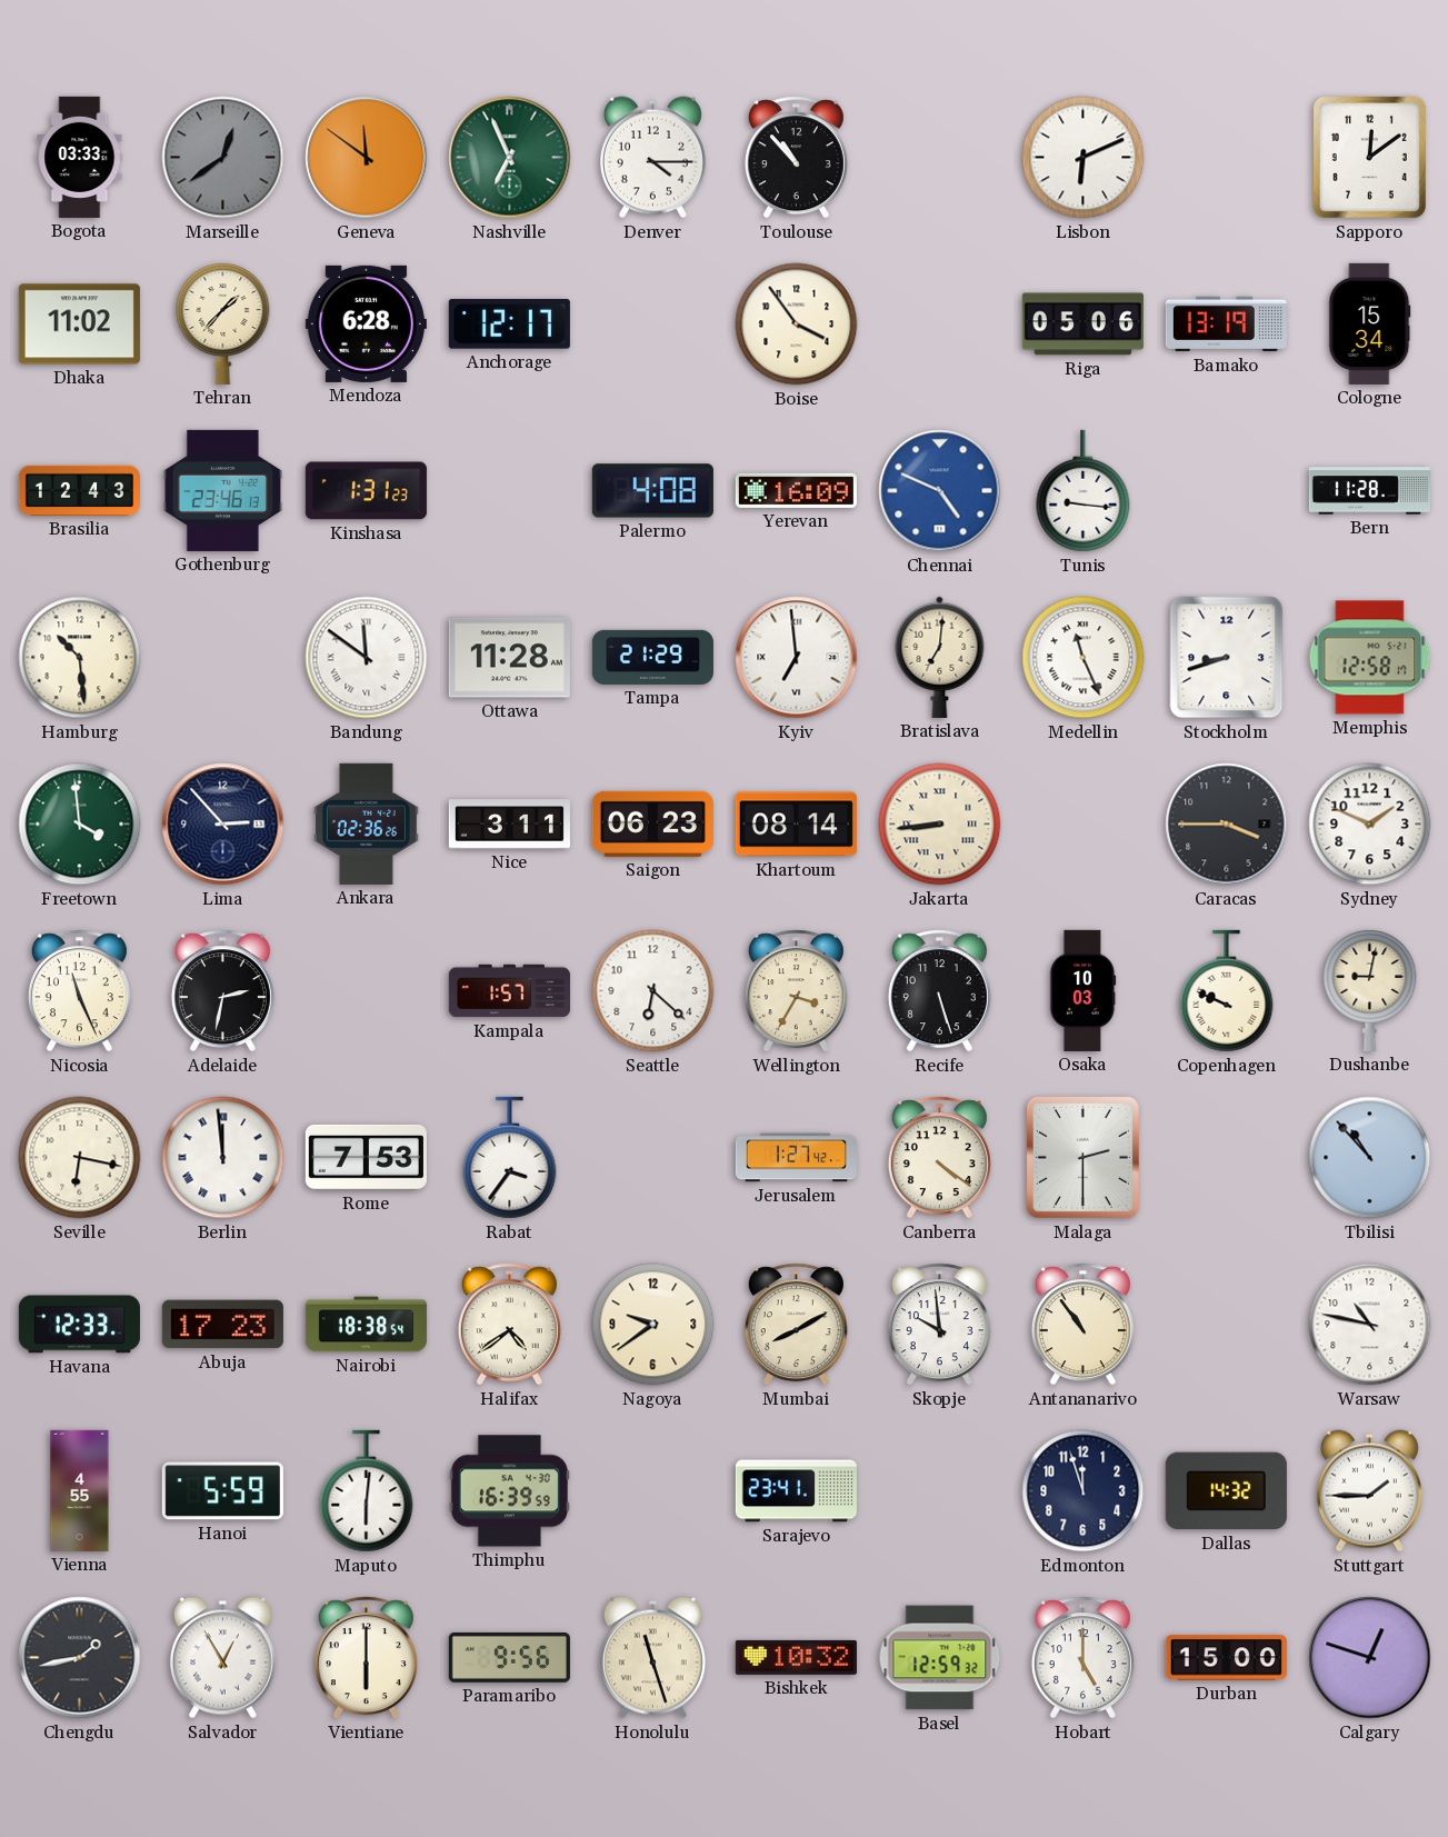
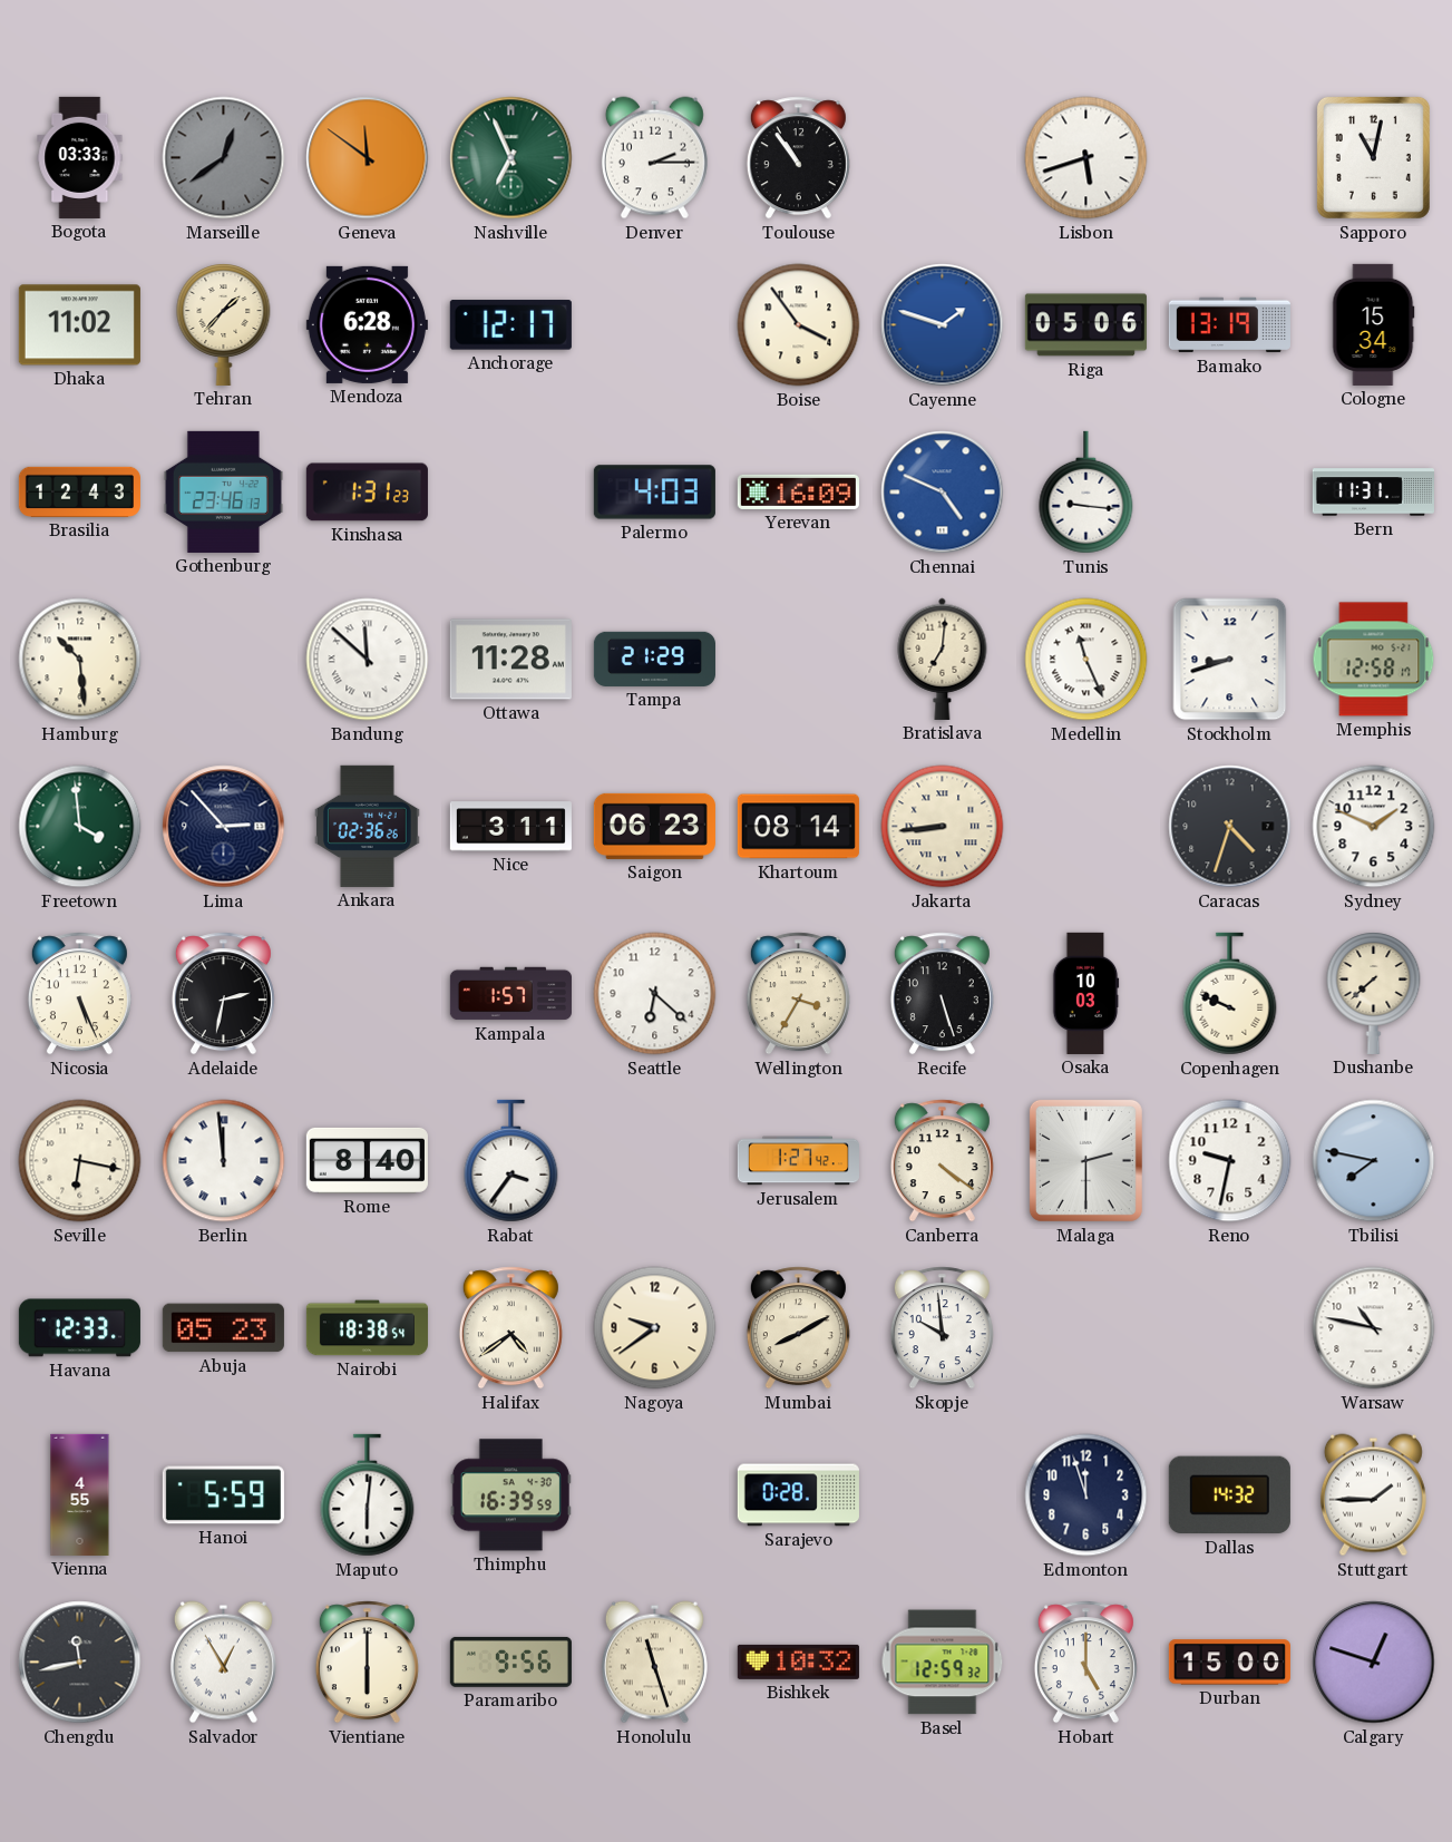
Denver: 4:15 -> 2:15 (654, 158)
Toulouse: 10:53 -> 10:54 (798, 158)
Lisbon: 6:11 -> 5:42 (1086, 158)
Sapporo: 12:09 -> 11:02 (1373, 157)
Cayenne: none -> 1:48 (943, 325)
Palermo: 4:08 -> 4:03 (654, 493)
Bern: 11:28 -> 11:31 (1373, 493)
Bandung: 11:51 -> 11:52 (368, 660)
Kyiv: 6:59 -> none (797, 658)
Caracas: 3:45 -> 4:33 (1230, 827)
Nicosia: 11:26 -> 5:26 (79, 994)
Dushanbe: 9:02 -> 7:38 (1374, 993)
Rome: 7:53 -> 8:40 (367, 1160)
Reno: none -> 9:32 (1230, 1161)
Tbilisi: 10:53 -> 7:47 (1374, 1161)
Abuja: 17:23 -> 05:23 (223, 1328)
Antananarivo: 10:54 -> none (1082, 1325)
Sarajevo: 23:41 -> 0:28 (798, 1495)
Chengdu: 1:43 -> 11:43 (80, 1663)
